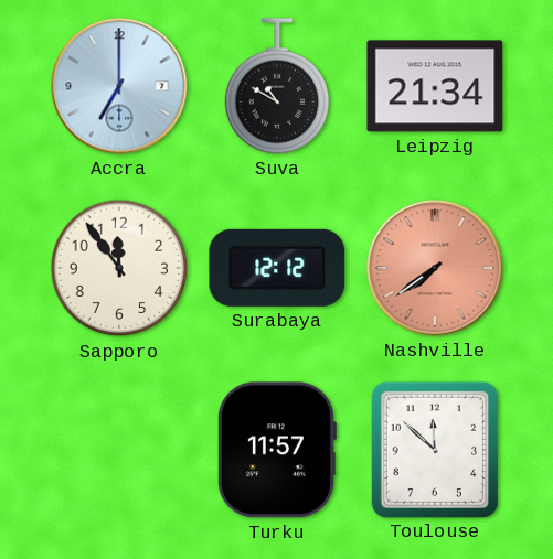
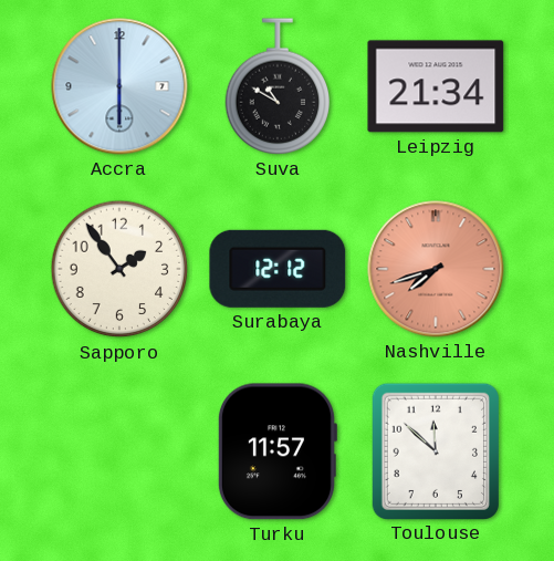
Accra: 7:00 -> 6:00 (119, 86)
Sapporo: 11:54 -> 1:54 (119, 269)
Nashville: 7:39 -> 7:42 (436, 269)
